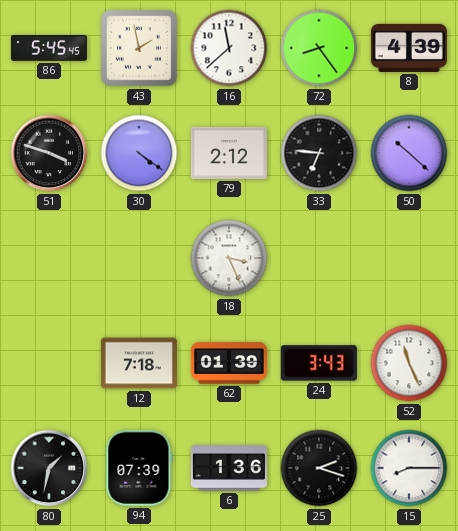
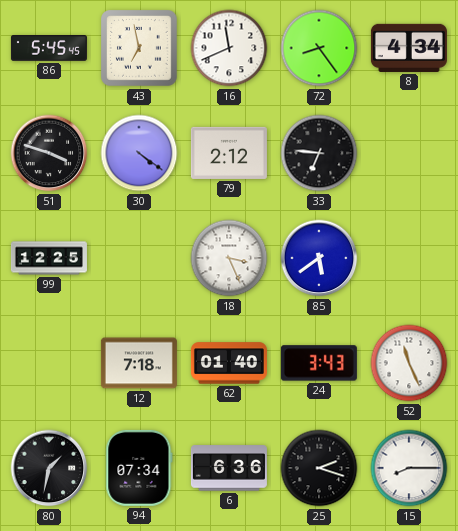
43: 1:58 -> 6:58 (140, 49)
16: 11:38 -> 11:41 (229, 48)
8: 4:39 -> 4:34 (409, 48)
50: 10:22 -> none (409, 153)
99: none -> 12:25 (49, 258)
85: none -> 5:39 (319, 258)
62: 01:39 -> 01:40 (229, 363)
94: 07:39 -> 07:34 (139, 468)
6: 1:36 -> 6:36 (229, 468)
